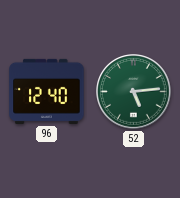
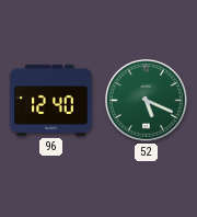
52: 5:14 -> 5:19 (147, 101)
